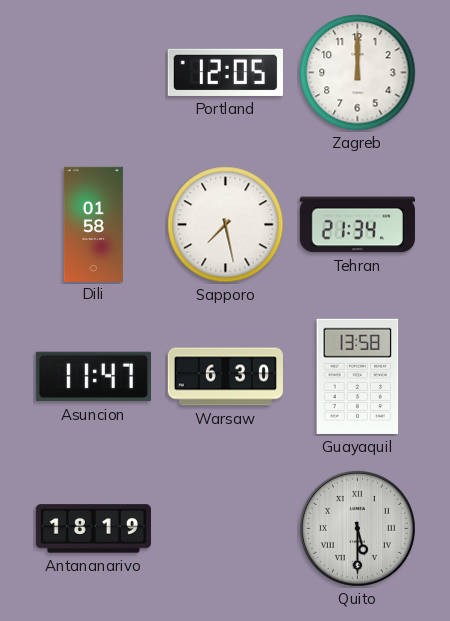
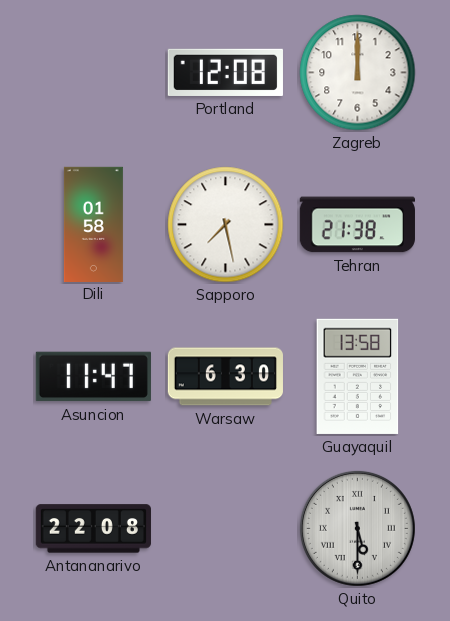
Portland: 12:05 -> 12:08 (225, 72)
Tehran: 21:34 -> 21:38 (357, 225)
Antananarivo: 18:19 -> 22:08 (93, 529)
